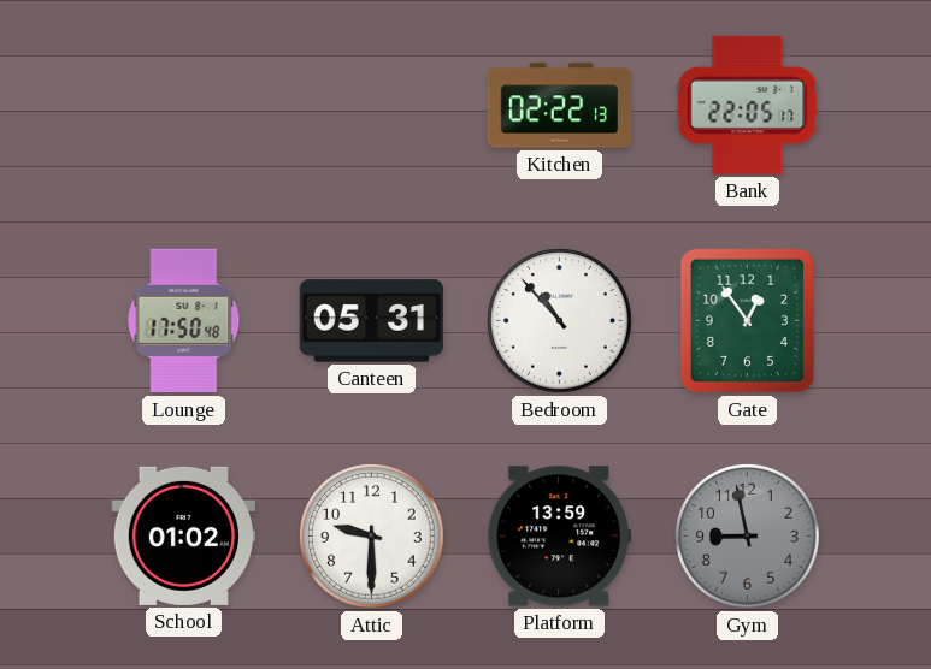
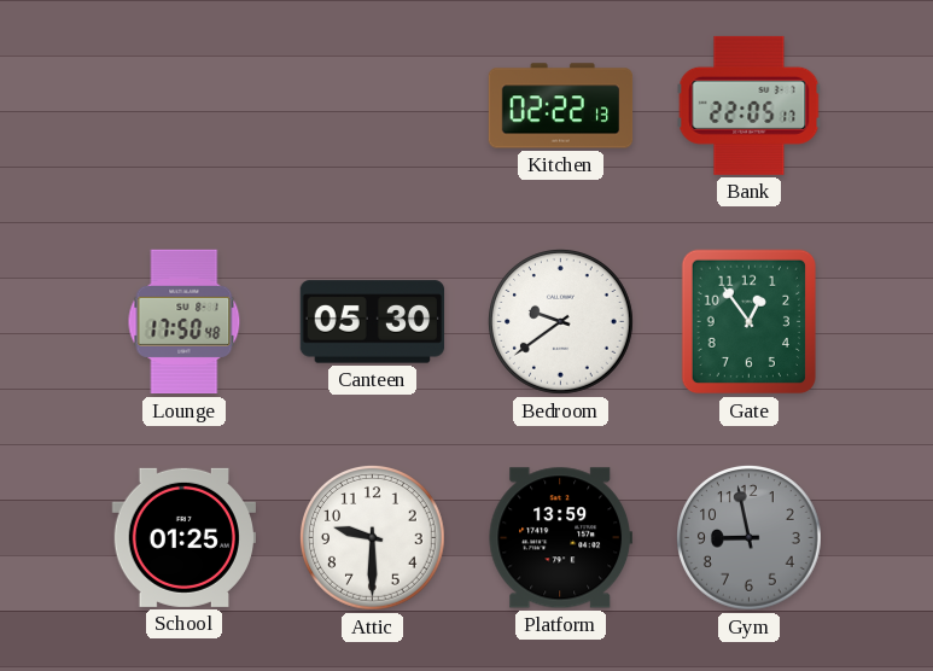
Canteen: 05:31 -> 05:30 (373, 322)
Bedroom: 10:53 -> 9:39 (561, 322)
School: 01:02 -> 01:25 (183, 537)
